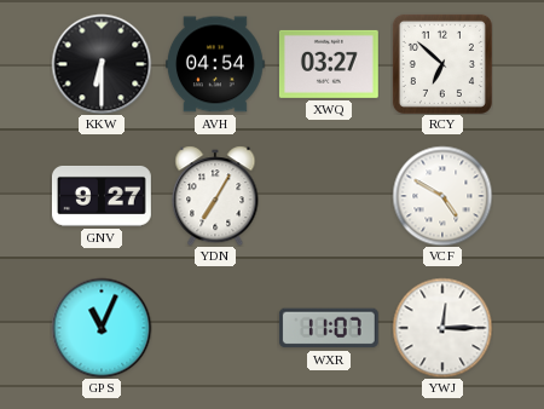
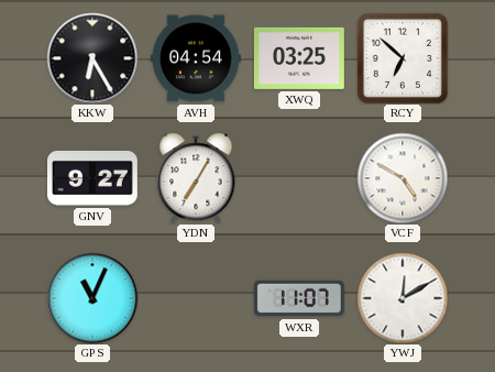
KKW: 6:30 -> 6:25 (92, 58)
XWQ: 03:27 -> 03:25 (299, 58)
YWJ: 12:15 -> 12:10 (403, 298)
